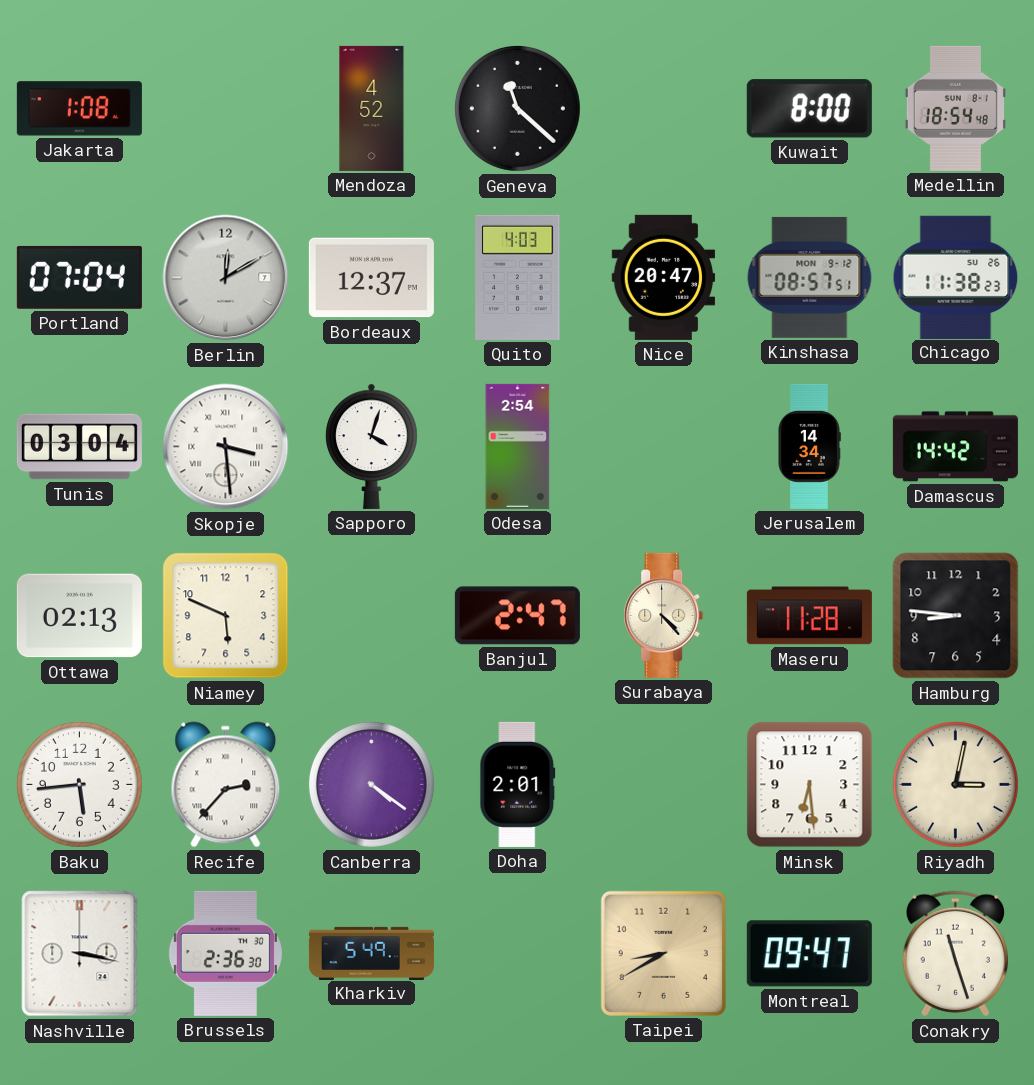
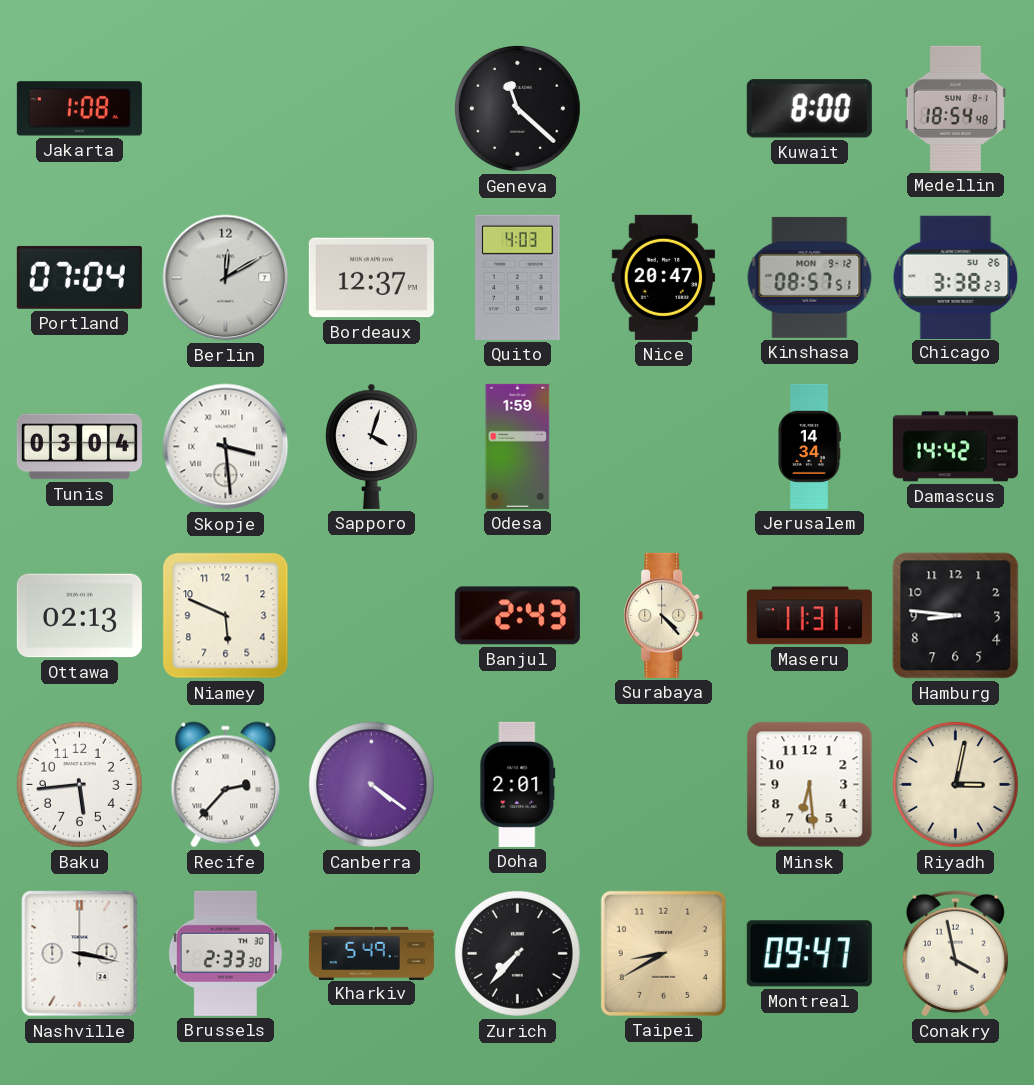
Mendoza: 4:52 -> none (372, 108)
Chicago: 11:38 -> 3:38 (956, 277)
Odesa: 2:54 -> 1:59 (518, 446)
Banjul: 2:47 -> 2:43 (517, 616)
Maseru: 11:28 -> 11:31 (809, 616)
Brussels: 2:36 -> 2:33 (225, 953)
Zurich: none -> 7:37 (517, 953)
Conakry: 11:27 -> 3:58 (955, 954)
